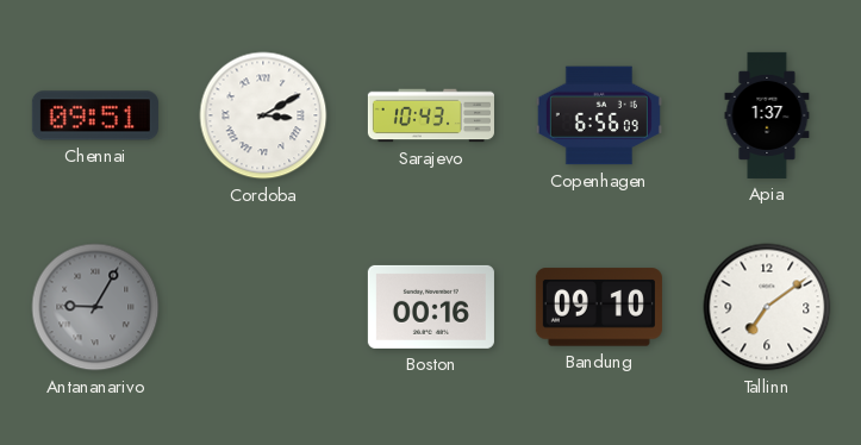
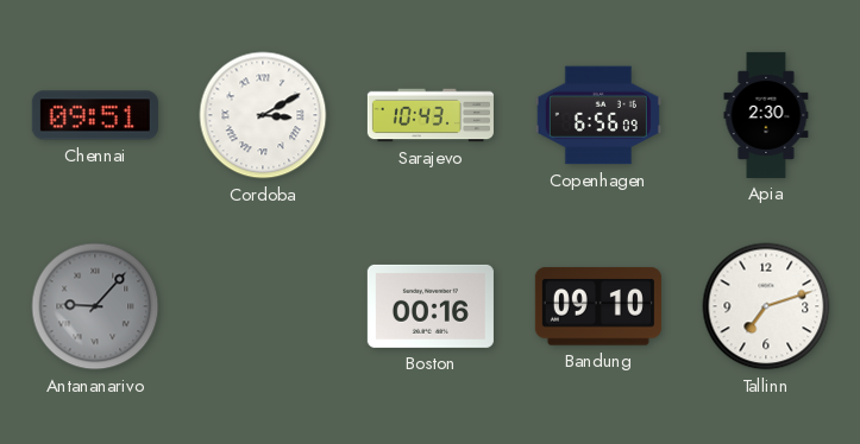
Apia: 1:37 -> 2:30 (766, 115)
Antananarivo: 9:05 -> 9:07 (95, 306)
Tallinn: 7:09 -> 7:12 (766, 306)
